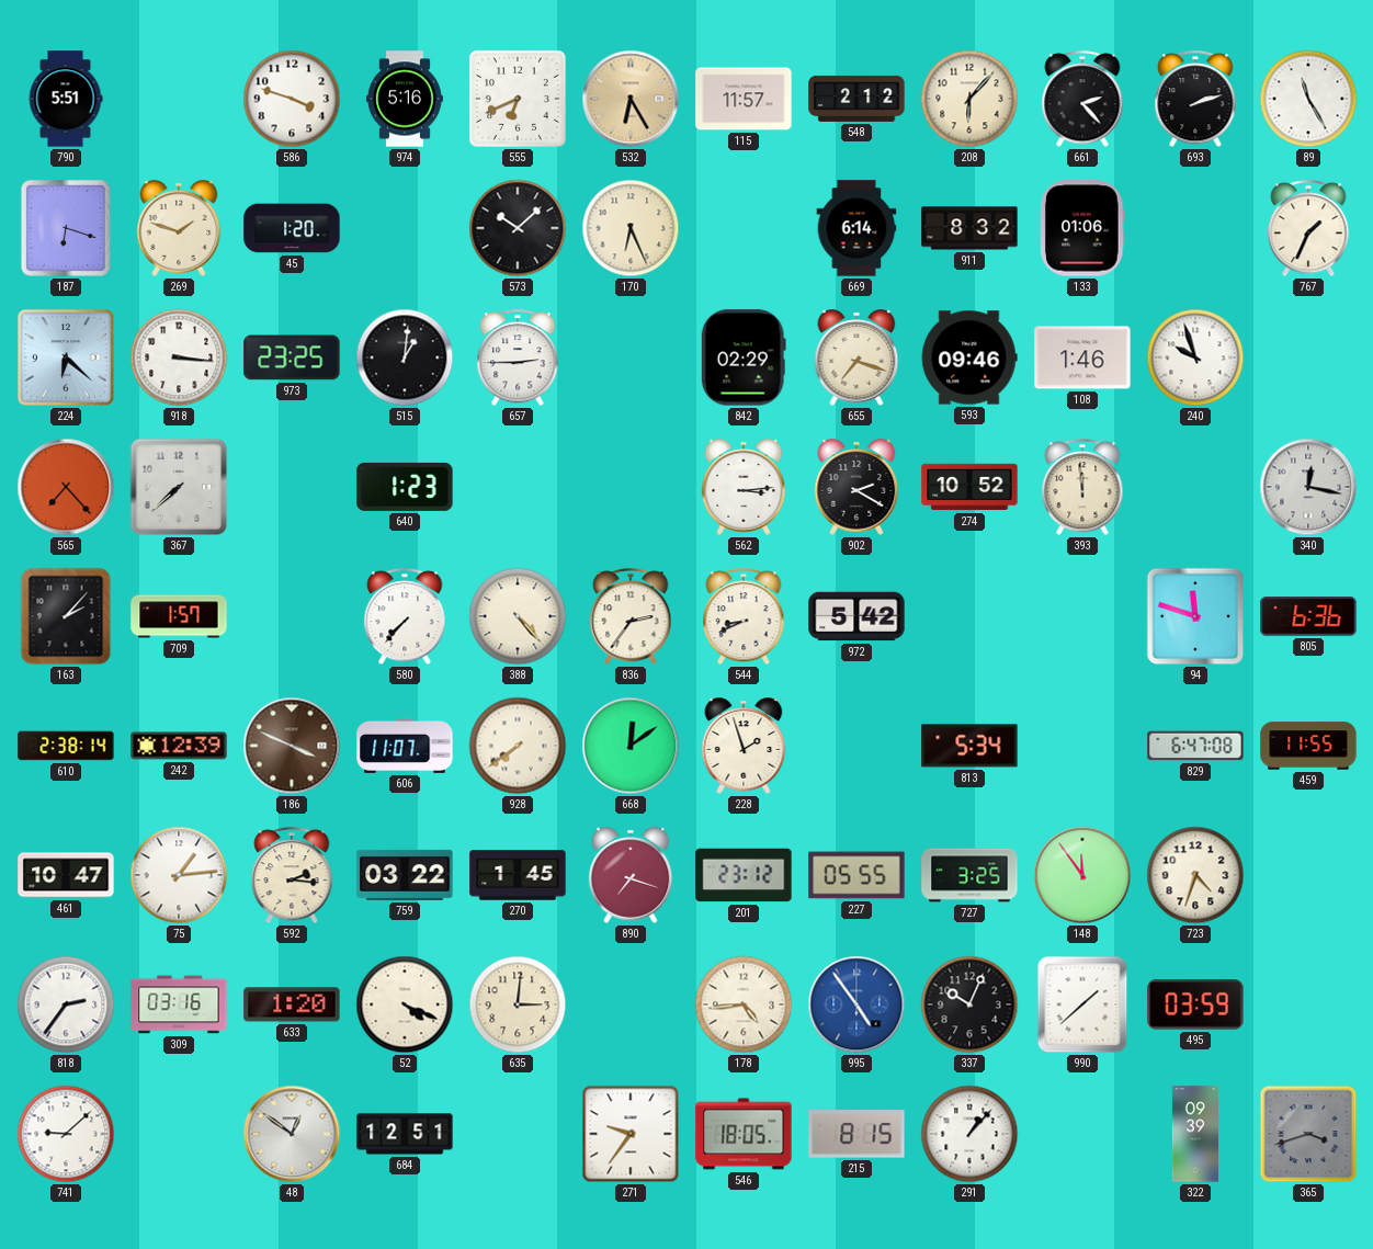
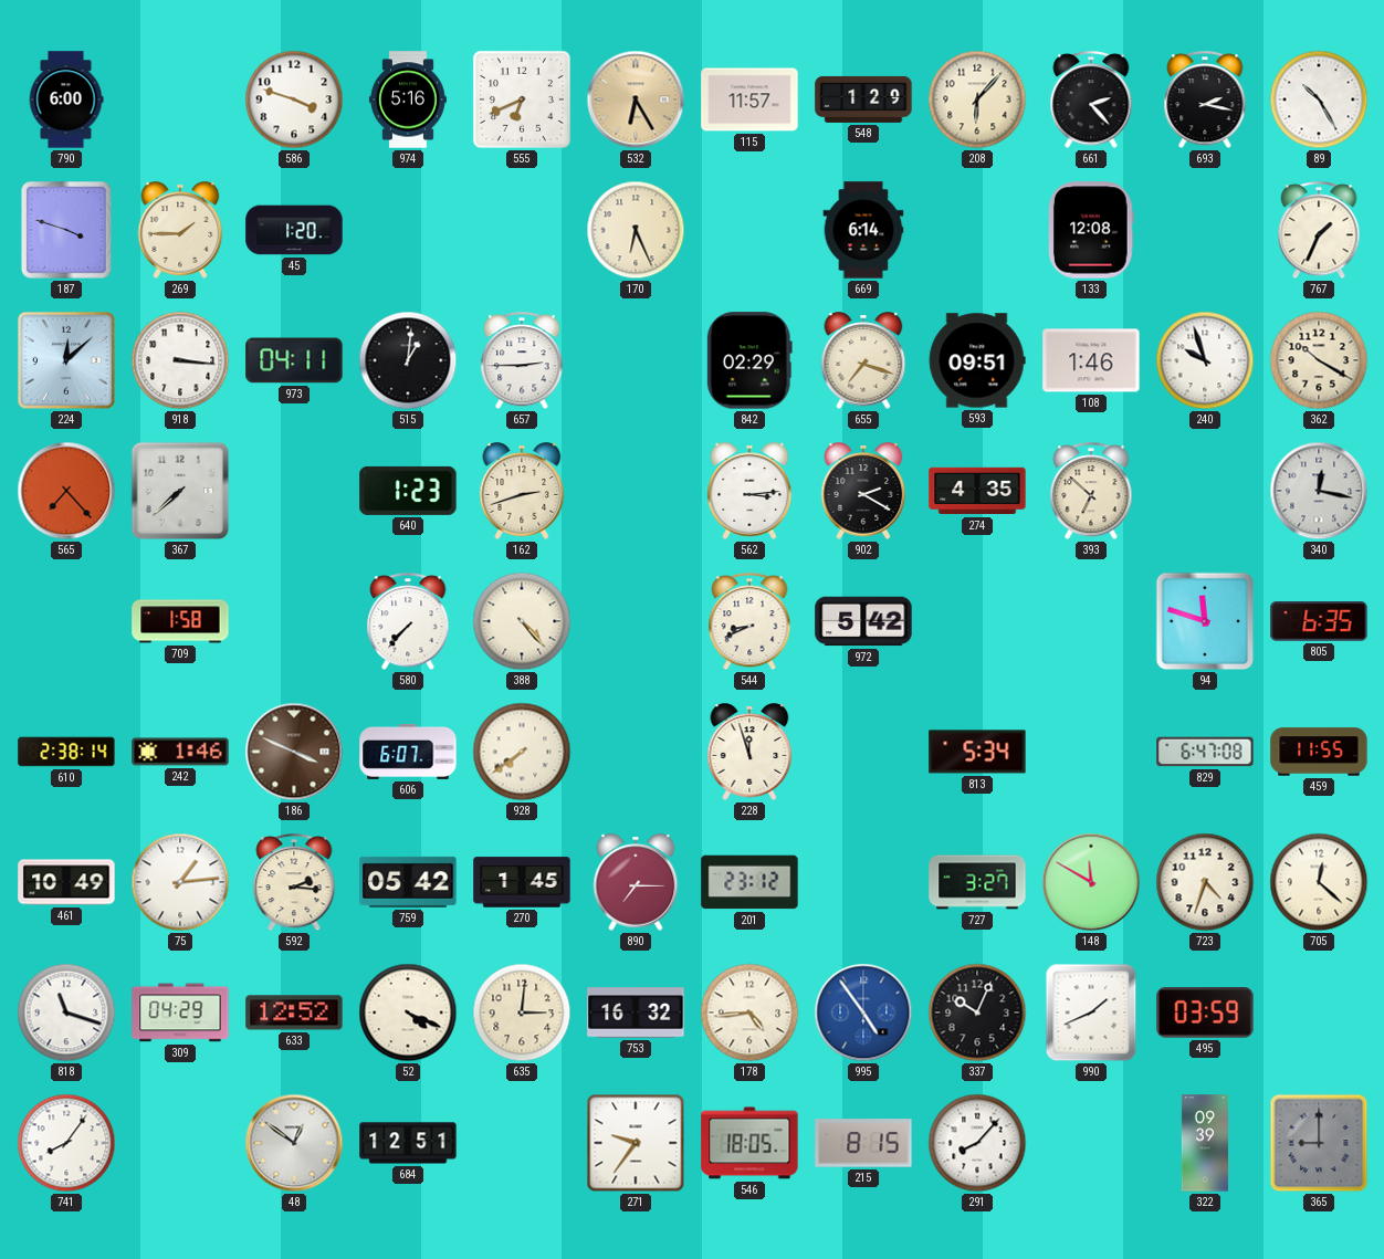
790: 5:51 -> 6:00 (66, 99)
548: 2:12 -> 1:29 (863, 99)
693: 2:12 -> 2:17 (1205, 101)
89: 11:25 -> 10:25 (1319, 99)
187: 6:18 -> 3:48 (66, 231)
269: 1:48 -> 1:45 (180, 230)
573: 10:08 -> none (518, 228)
911: 8:32 -> none (969, 228)
133: 01:06 -> 12:08 (1091, 230)
224: 6:22 -> 12:08 (66, 360)
973: 23:25 -> 04:11 (294, 360)
593: 09:46 -> 09:51 (977, 360)
362: none -> 10:20 (1319, 360)
162: none -> 2:42 (522, 491)
274: 10:52 -> 4:35 (977, 491)
393: 11:59 -> 6:52 (1091, 492)
163: 2:07 -> none (66, 616)
709: 1:57 -> 1:58 (180, 621)
836: 2:36 -> none (631, 617)
805: 6:36 -> 6:35 (1319, 621)
242: 12:39 -> 1:46 (180, 752)
606: 11:07 -> 6:07 (408, 752)
668: 12:09 -> none (631, 746)
228: 1:57 -> 11:57 (749, 752)
461: 10:47 -> 10:49 (66, 882)
759: 03:22 -> 05:42 (408, 882)
890: 7:18 -> 7:15 (636, 882)
227: 05:55 -> none (856, 875)
727: 3:25 -> 3:27 (977, 882)
148: 11:54 -> 11:50 (1091, 882)
705: none -> 12:22 (1319, 882)
818: 2:36 -> 11:18 (66, 1013)
309: 03:16 -> 04:29 (180, 1013)
633: 1:20 -> 12:52 (294, 1013)
753: none -> 16:32 (636, 1013)
990: 1:38 -> 1:41 (1091, 1013)
741: 9:08 -> 8:06 (66, 1143)
291: 1:07 -> 8:07 (977, 1143)
365: 3:42 -> 9:00 (1319, 1143)
